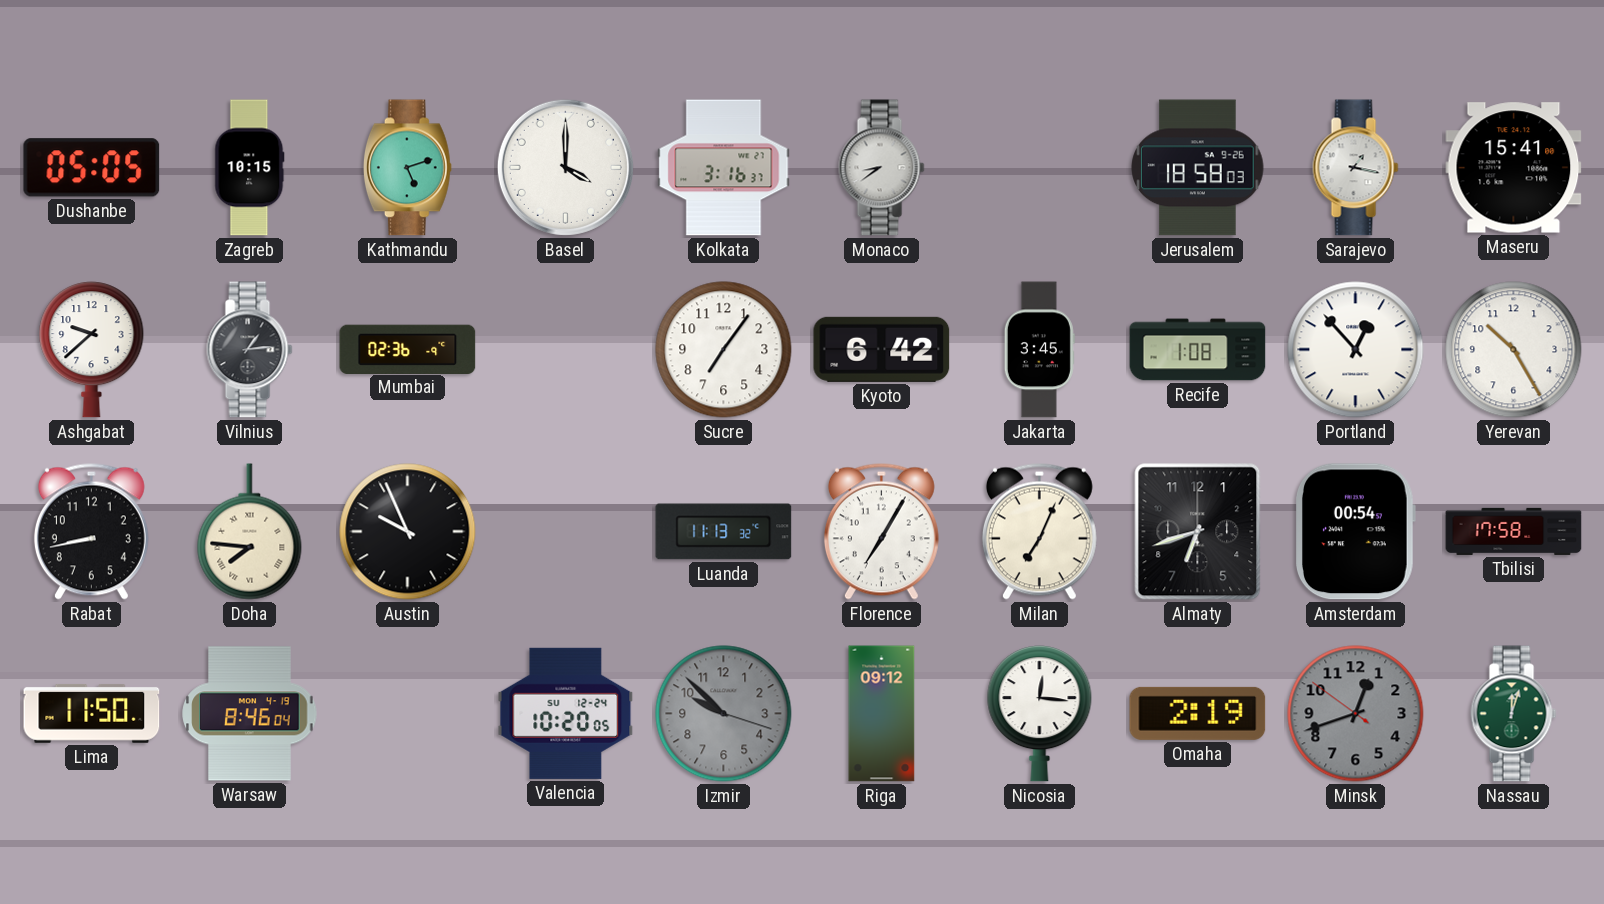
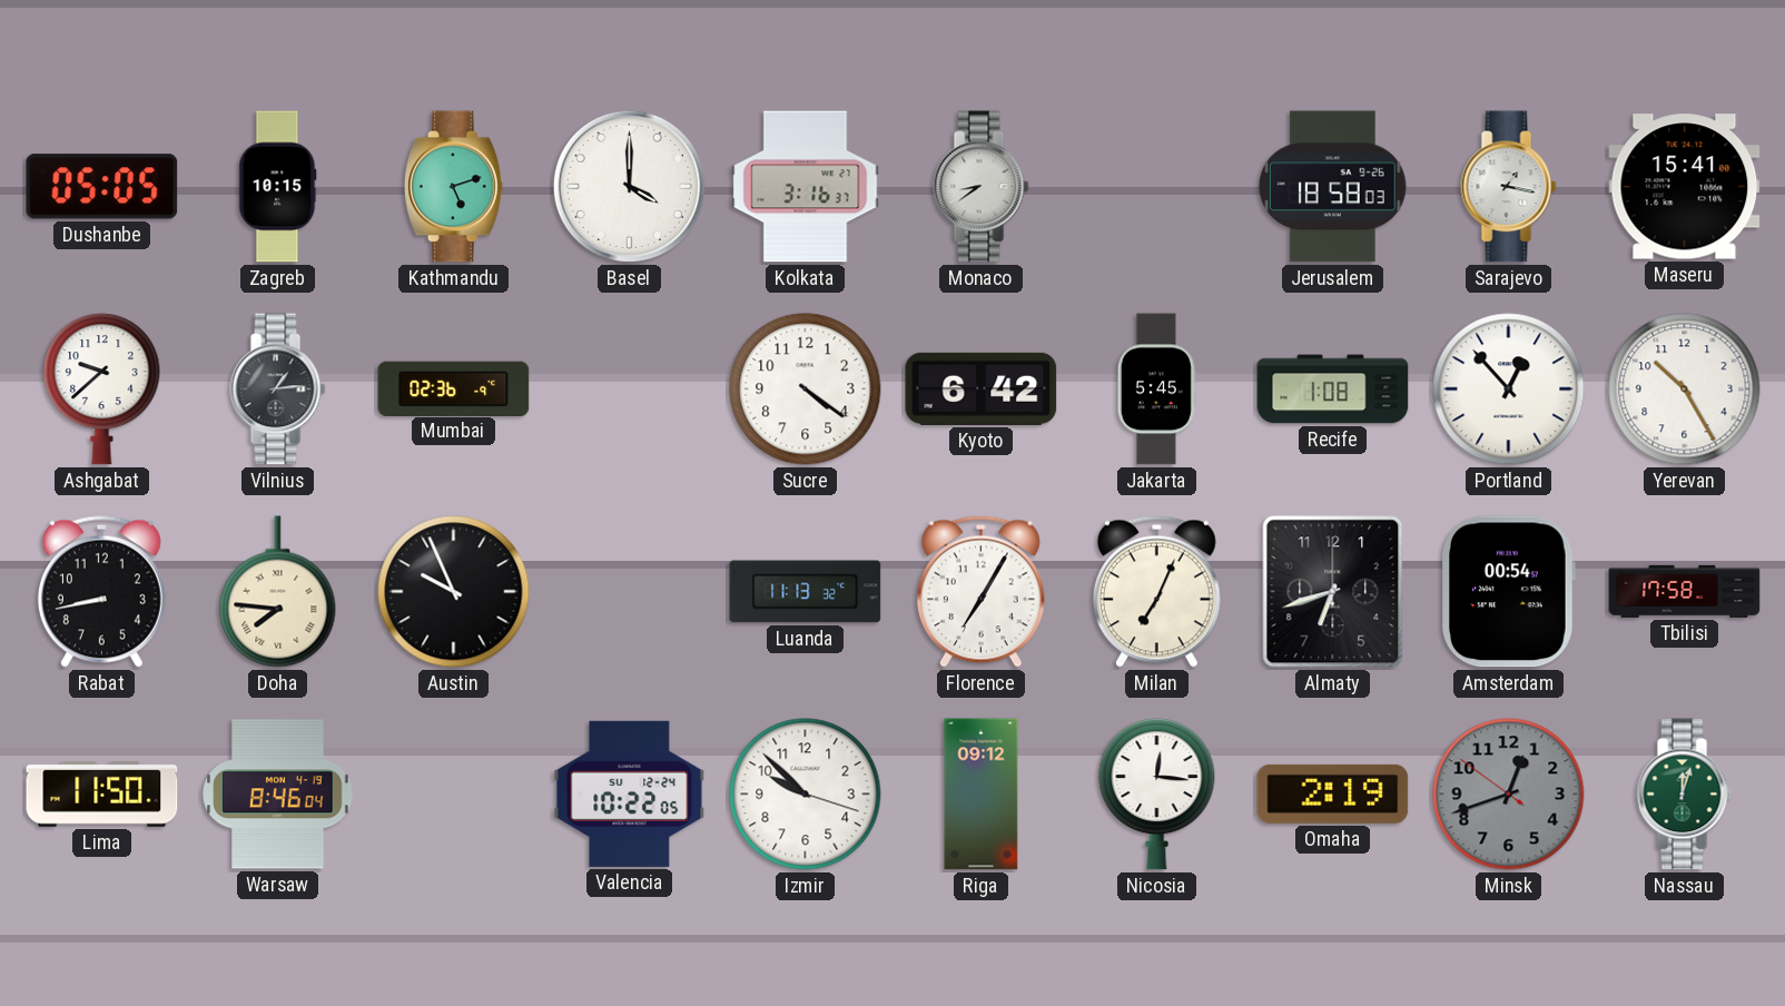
Sucre: 7:06 -> 4:21 (806, 389)
Jakarta: 3:45 -> 5:45 (1156, 389)
Valencia: 10:20 -> 10:22 (630, 793)
Izmir dial: grey -> white (806, 795)
